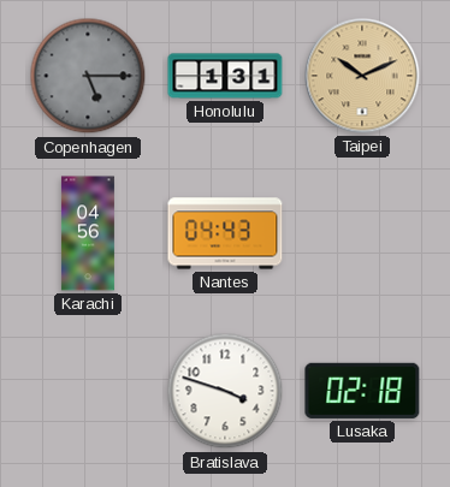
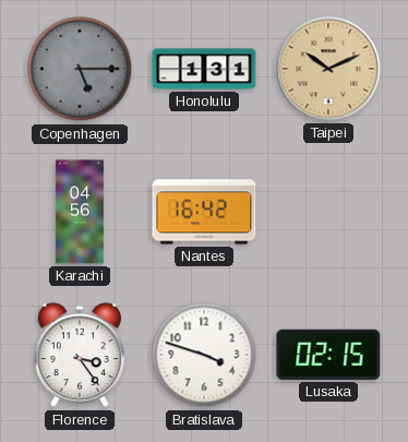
Nantes: 04:43 -> 16:42 (204, 212)
Florence: none -> 3:24 (80, 356)
Lusaka: 02:18 -> 02:15 (328, 355)
